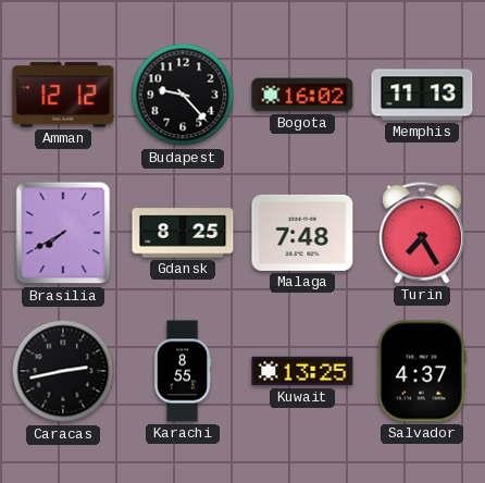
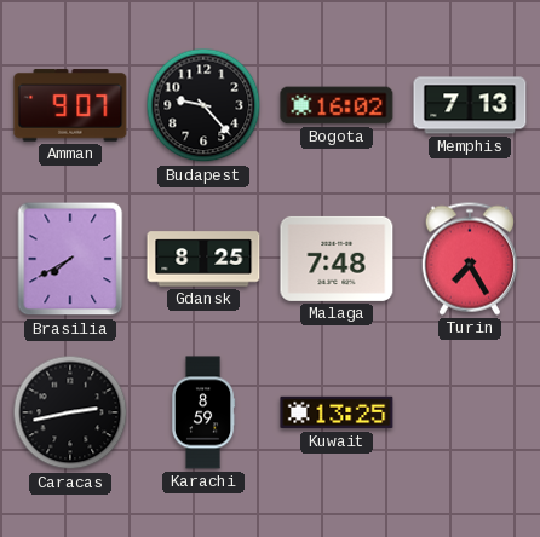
Amman: 12:12 -> 9:07 (70, 105)
Memphis: 11:13 -> 7:13 (470, 105)
Karachi: 8:55 -> 8:59 (203, 412)
Salvador: 4:37 -> none (422, 371)
